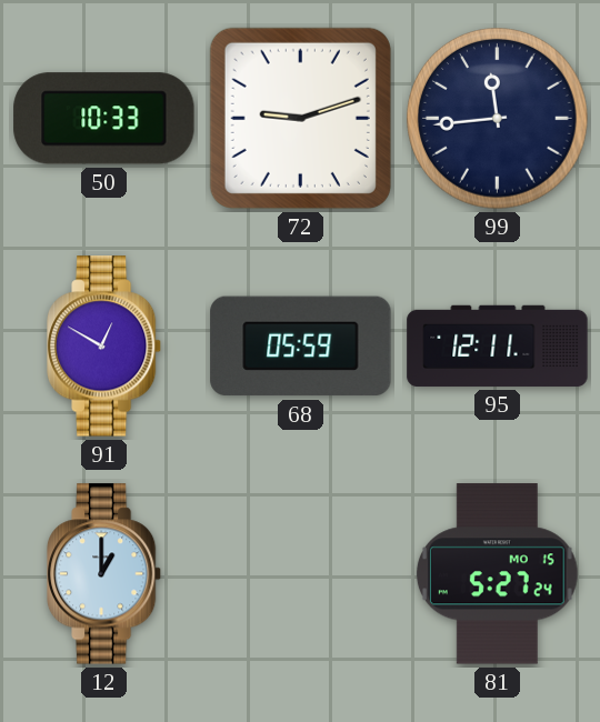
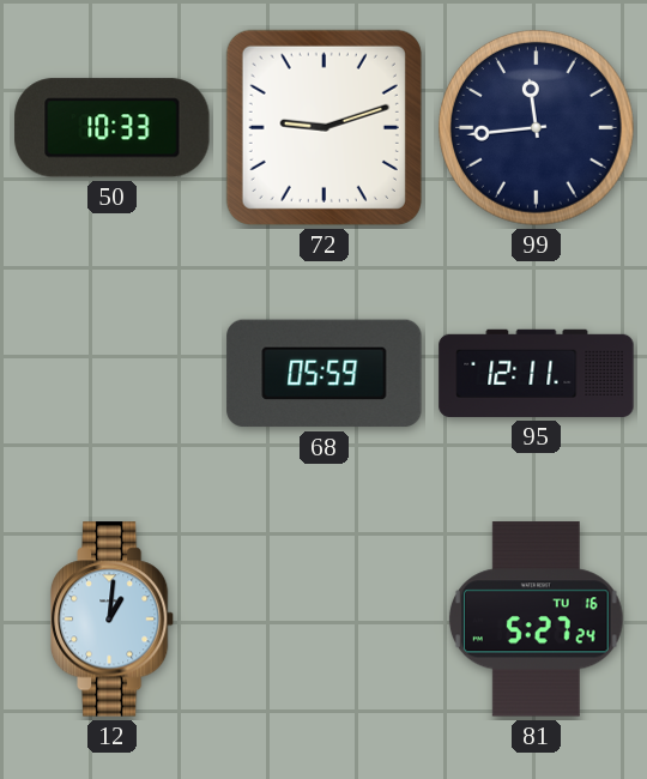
91: 12:50 -> none (104, 347)
12: 1:00 -> 1:01 (113, 620)
81 date: MO 15 -> TU 16 (536, 620)
